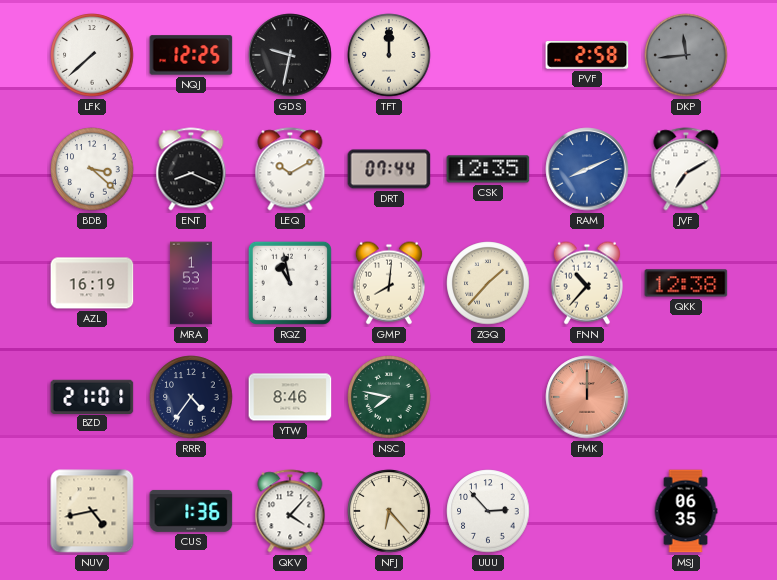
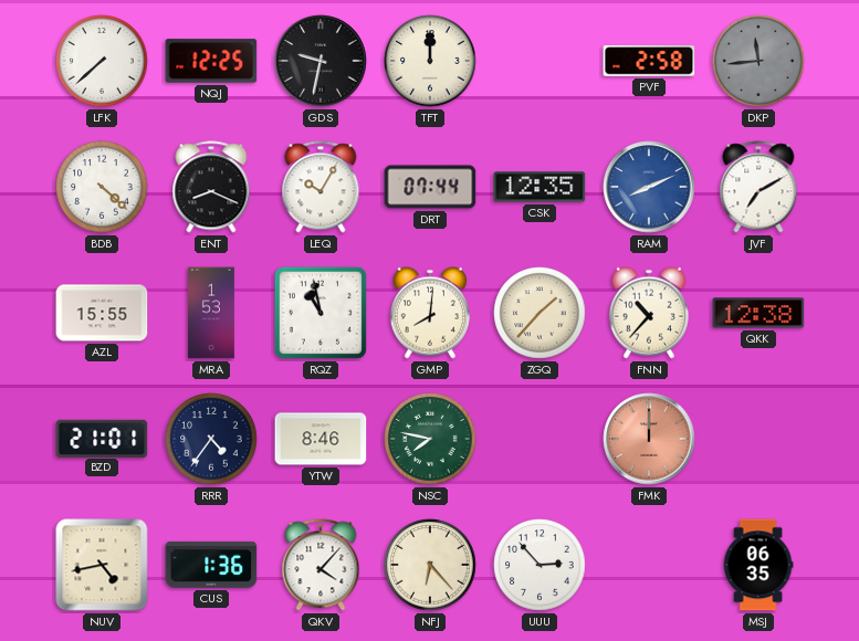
BDB: 3:22 -> 4:22 (102, 187)
LEQ: 10:10 -> 10:05 (321, 187)
AZL: 16:19 -> 15:55 (102, 313)
